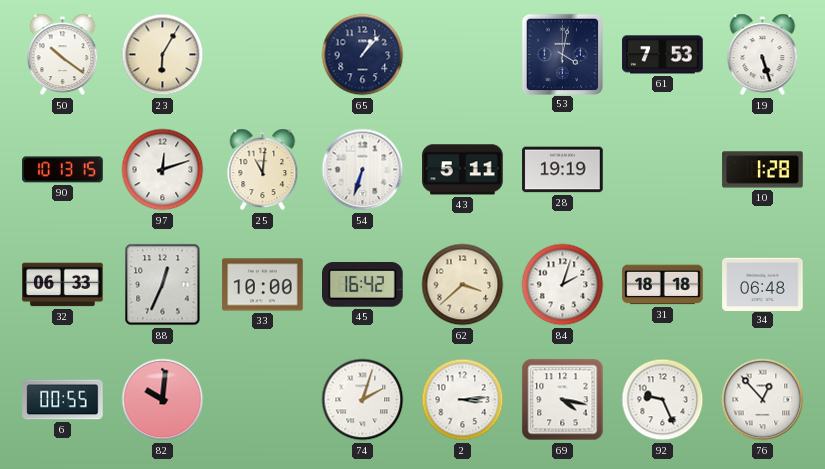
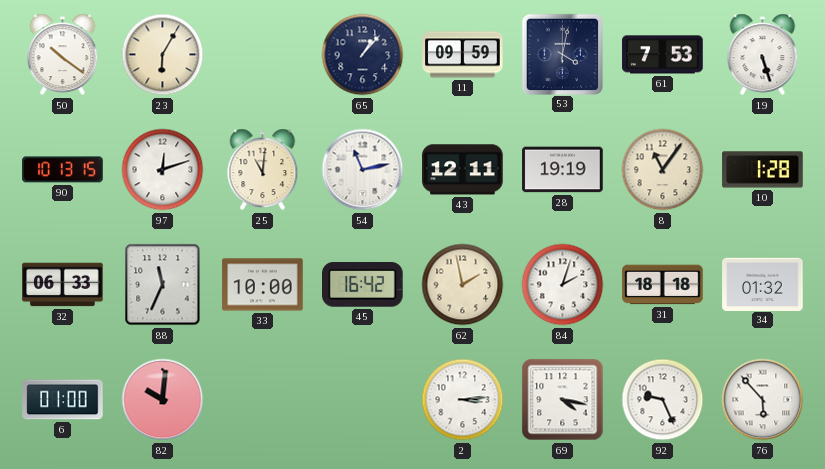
11: none -> 09:59 (463, 55)
54: 6:33 -> 11:13 (363, 170)
43: 5:11 -> 12:11 (463, 170)
8: none -> 11:06 (663, 170)
88: 12:34 -> 11:34 (163, 285)
62: 3:38 -> 1:58 (463, 285)
34: 06:48 -> 01:32 (763, 284)
6: 00:55 -> 01:00 (63, 400)
74: 2:03 -> none (363, 400)
76: 12:53 -> 5:53 (763, 400)
